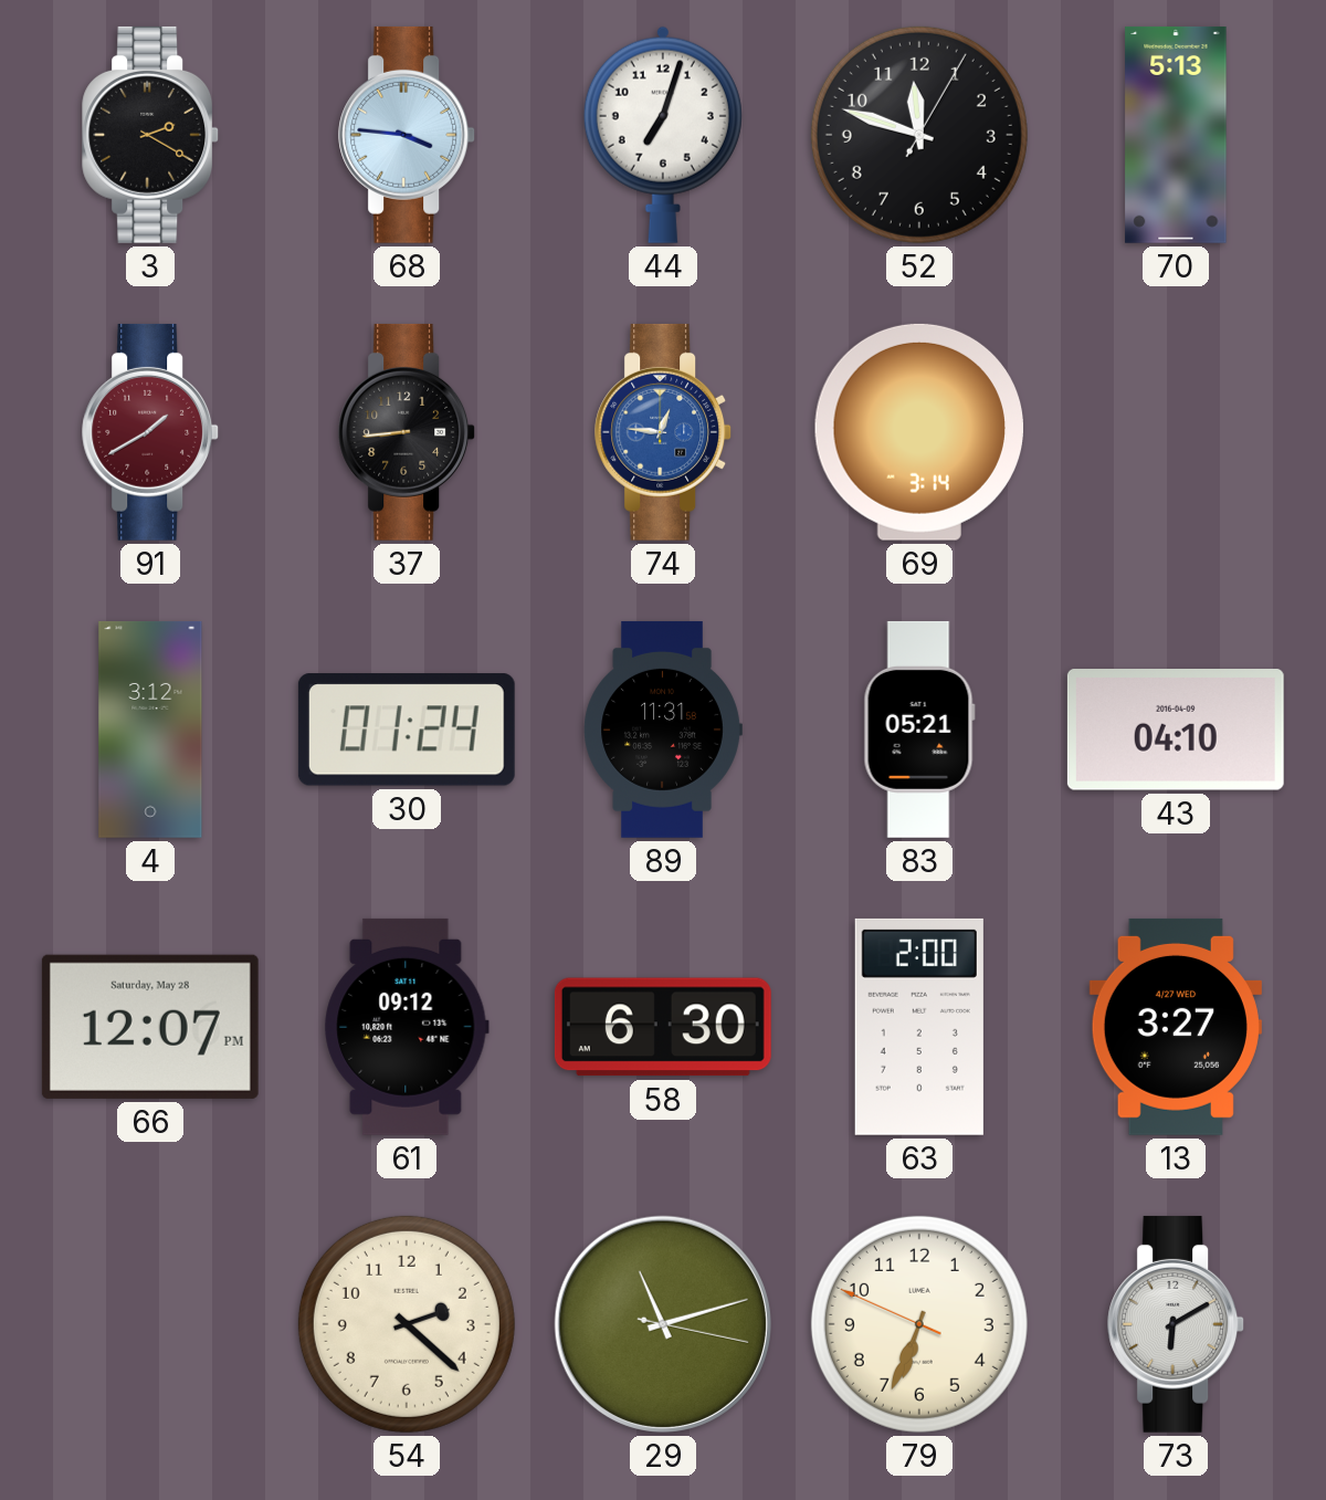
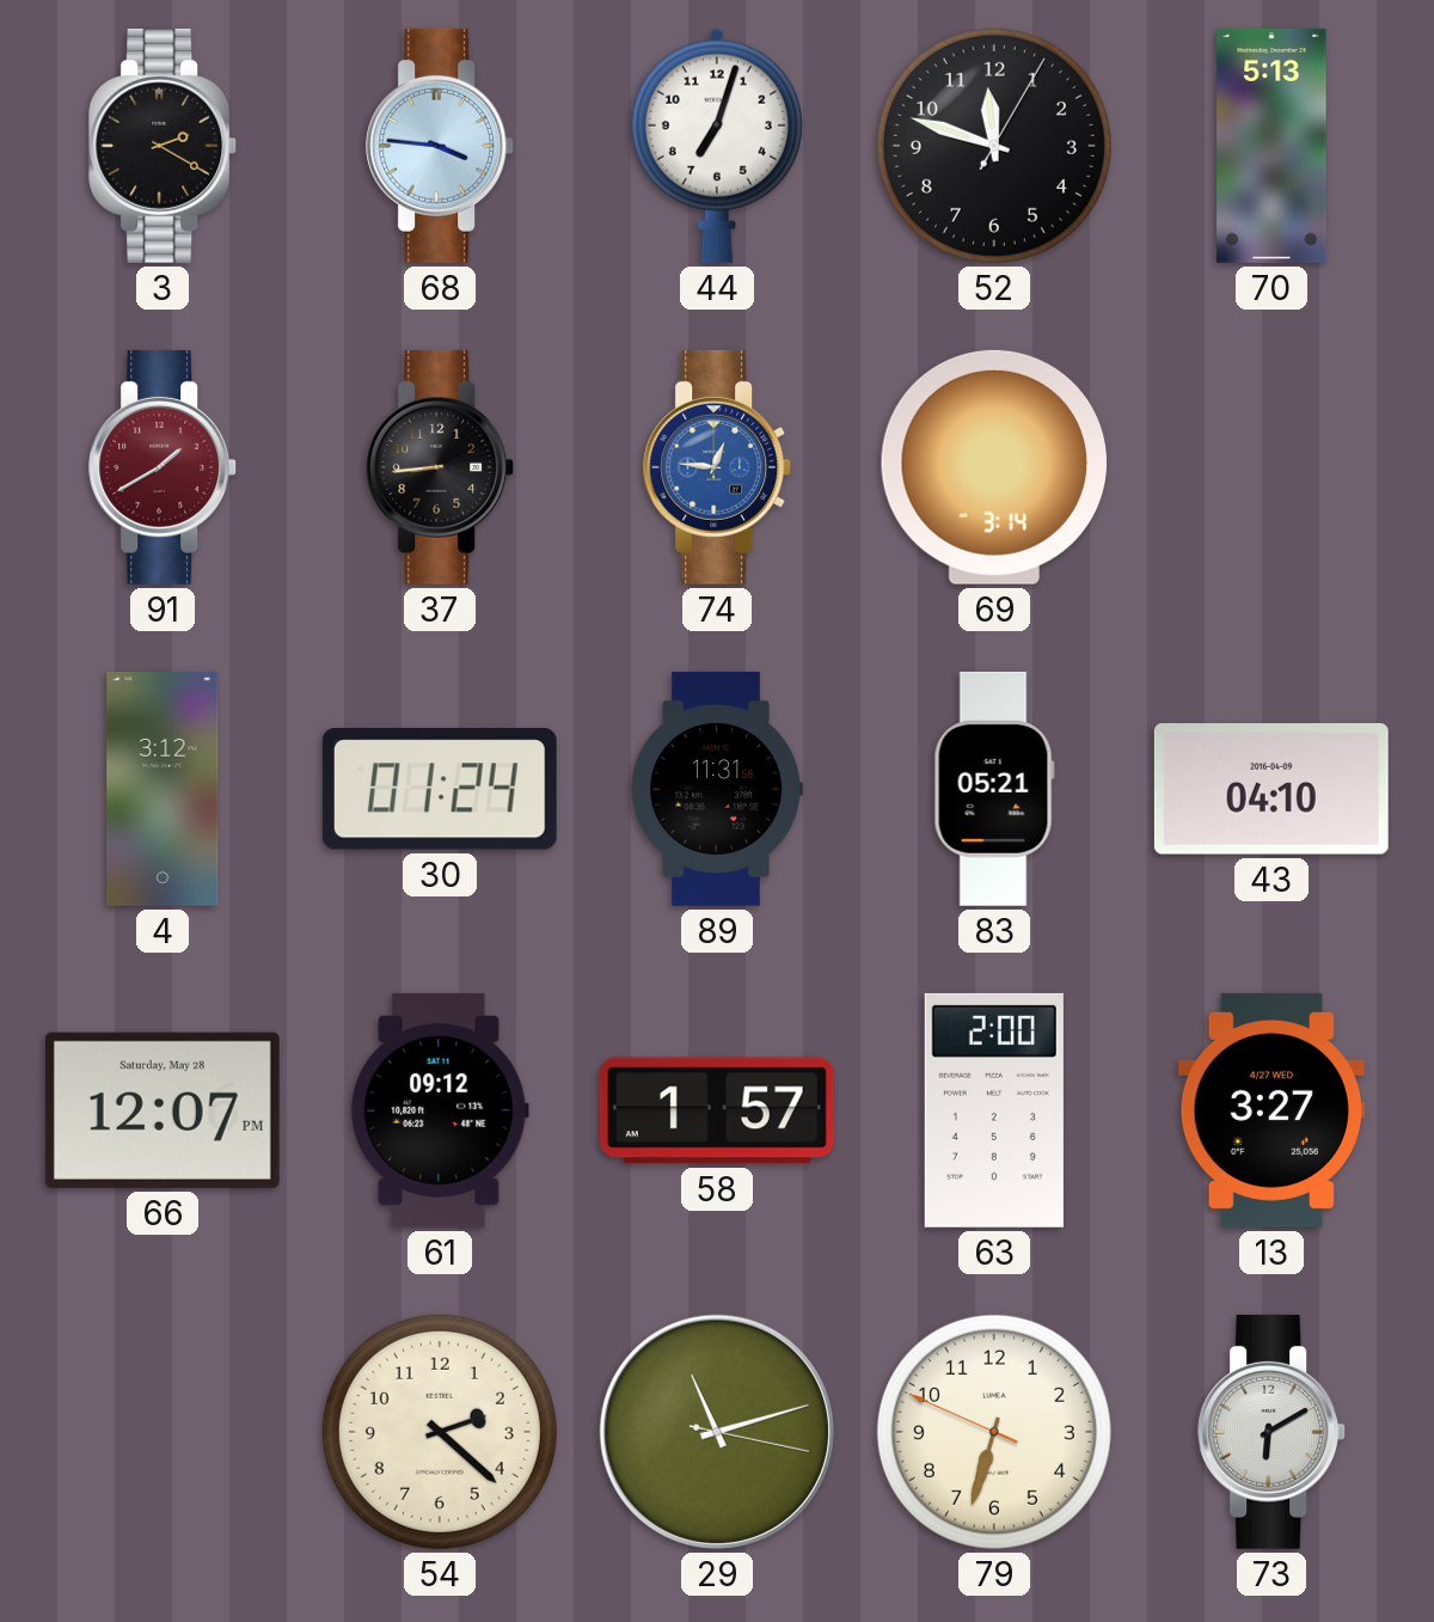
58: 6:30 -> 1:57 (717, 1110)
79: 6:33 -> 6:32 (994, 1432)
